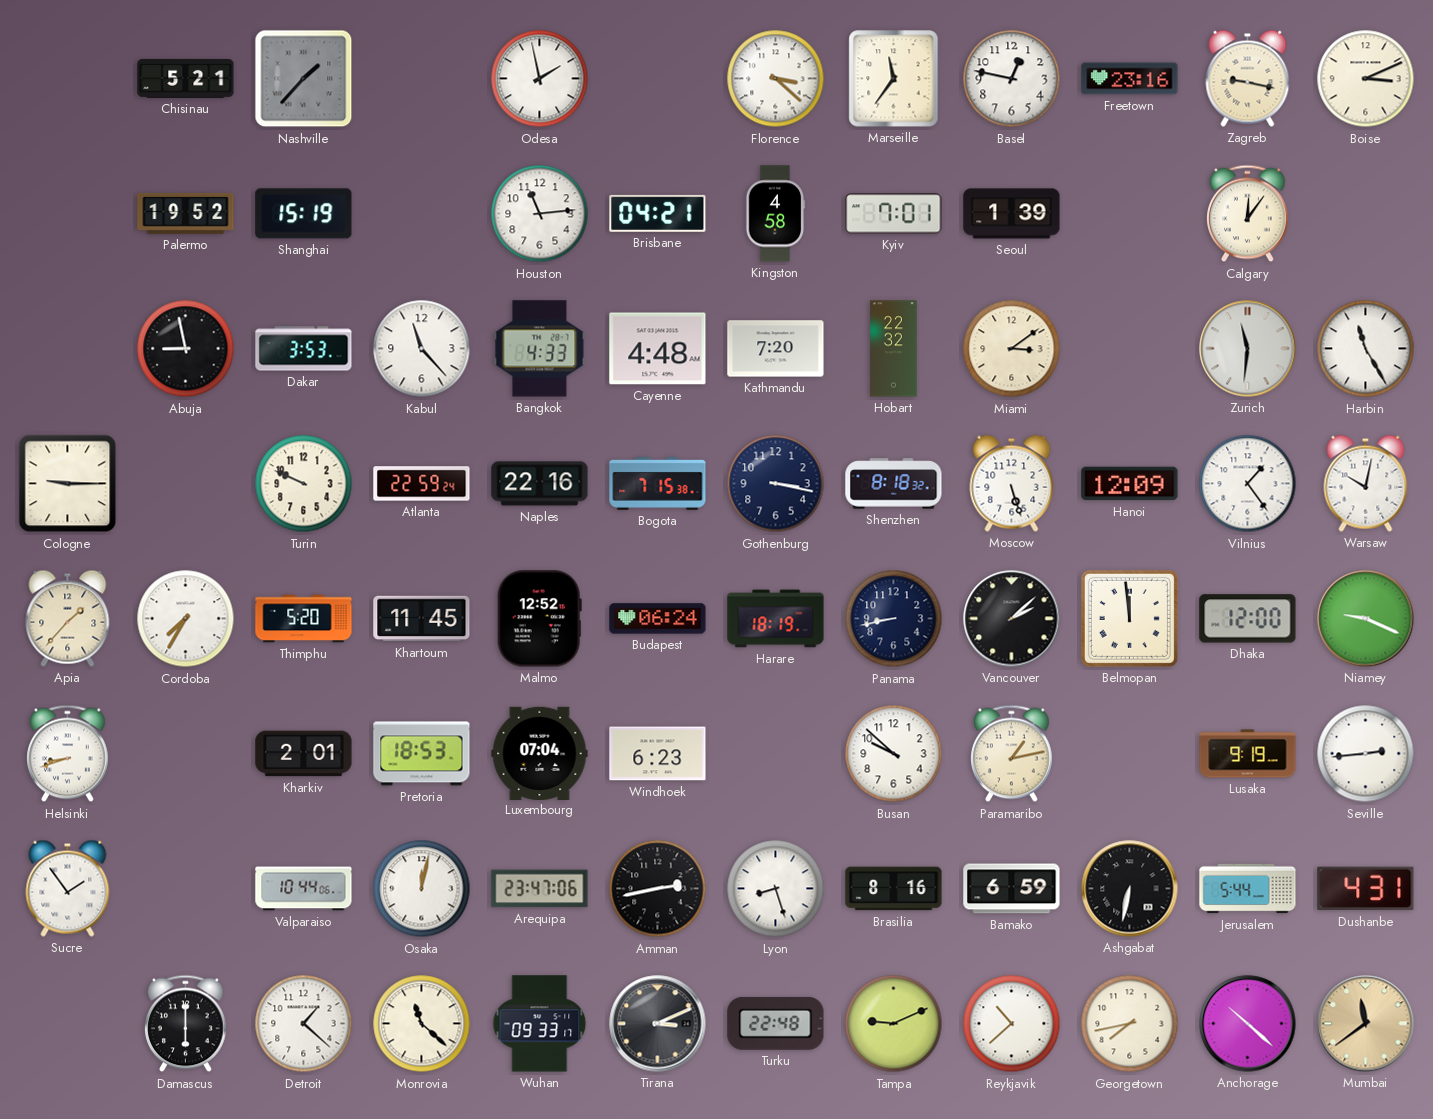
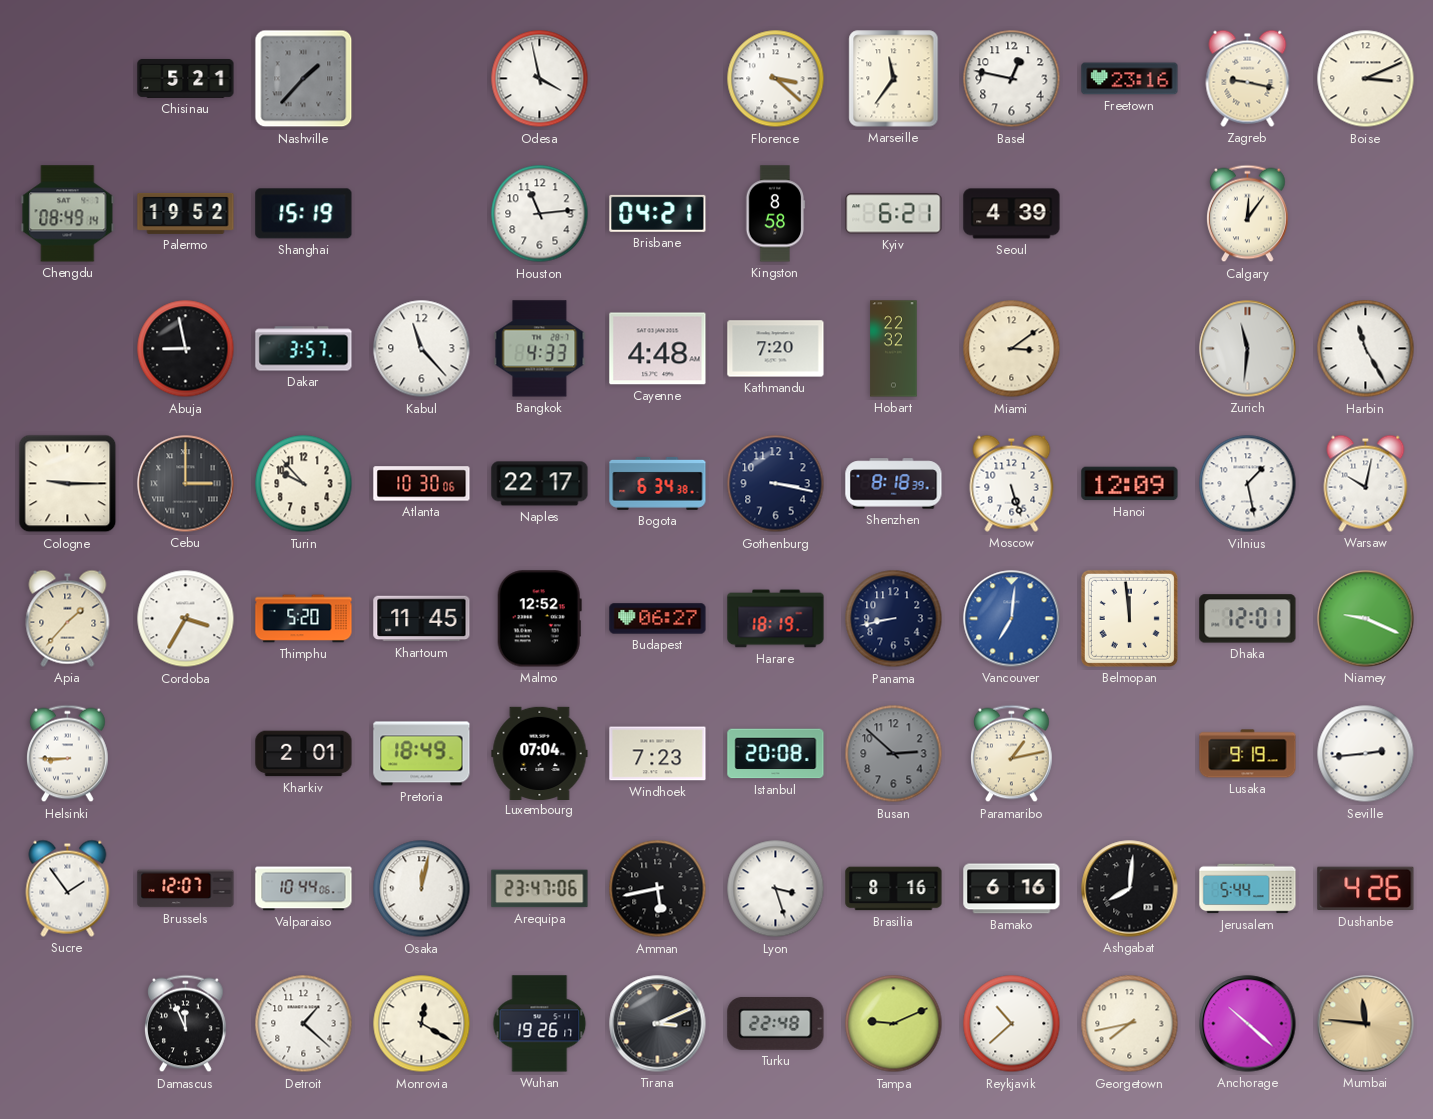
Odesa: 1:58 -> 3:58 (540, 79)
Chengdu: none -> 08:49 (68, 214)
Kingston: 4:58 -> 8:58 (775, 214)
Kyiv: 7:01 -> 6:21 (894, 214)
Seoul: 1:39 -> 4:39 (1012, 214)
Dakar: 3:53 -> 3:57 (304, 349)
Cebu: none -> 3:00 (186, 484)
Turin: 9:49 -> 9:53 (304, 484)
Atlanta: 22:59 -> 10:30 (422, 484)
Naples: 22:16 -> 22:17 (540, 484)
Bogota: 7:15 -> 6:34 (658, 484)
Shenzhen: 8:18:32 -> 8:18:39 (894, 484)
Vilnius: 1:24 -> 1:28 (1248, 484)
Cordoba: 7:35 -> 3:35 (186, 619)
Budapest: 06:24 -> 06:27 (658, 619)
Vancouver: 2:08 -> 7:01 (1012, 619)
Vancouver dial: black -> blue (1012, 619)
Dhaka: 12:00 -> 12:01 (1248, 619)
Helsinki: 8:42 -> 8:45 (68, 754)
Pretoria: 18:53 -> 18:49 (422, 754)
Windhoek: 6:23 -> 7:23 (658, 754)
Istanbul: none -> 20:08 (776, 754)
Busan: 9:52 -> 2:52 (894, 754)
Busan dial: white -> grey (894, 754)
Brussels: none -> 12:07 (186, 889)
Amman: 2:43 -> 5:43 (658, 889)
Lyon: 8:27 -> 3:27 (776, 889)
Bamako: 6:59 -> 6:16 (1012, 889)
Ashgabat: 6:32 -> 8:01 (1130, 889)
Dushanbe: 4:31 -> 4:26 (1366, 889)
Damascus: 6:00 -> 11:56 (186, 1024)
Monrovia: 11:22 -> 12:20 (422, 1024)
Wuhan: 09:33 -> 19:26 (540, 1024)
Mumbai: 11:39 -> 11:46 (1366, 1024)
